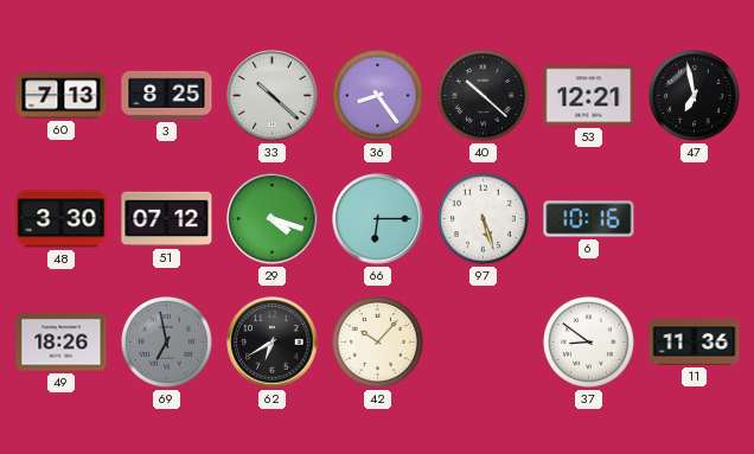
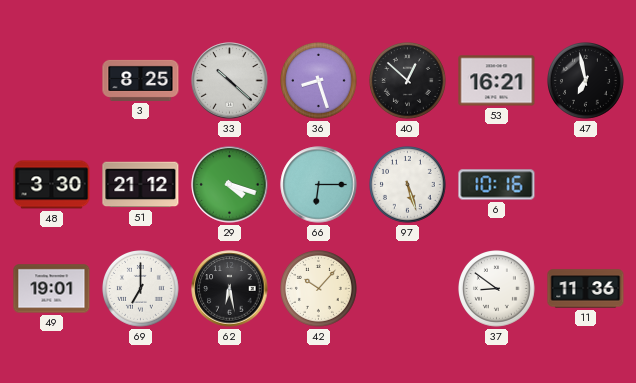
60: 7:13 -> none (62, 96)
36: 8:24 -> 8:27 (319, 81)
40: 10:22 -> 12:52 (408, 81)
53: 12:21 -> 16:21 (497, 81)
51: 07:12 -> 21:12 (141, 185)
49: 18:26 -> 19:01 (52, 289)
69: 6:58 -> 7:00 (141, 289)
69 dial: grey -> white (141, 289)
62: 6:40 -> 6:28 (230, 289)
